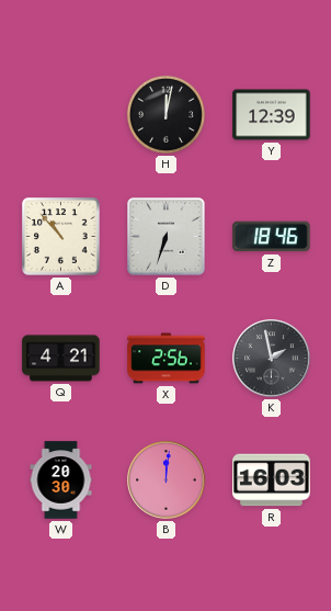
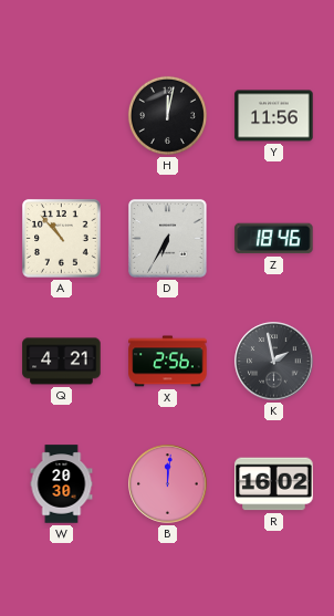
Y: 12:39 -> 11:56 (274, 116)
D: 6:33 -> 6:35 (168, 239)
R: 16:03 -> 16:02 (274, 484)
